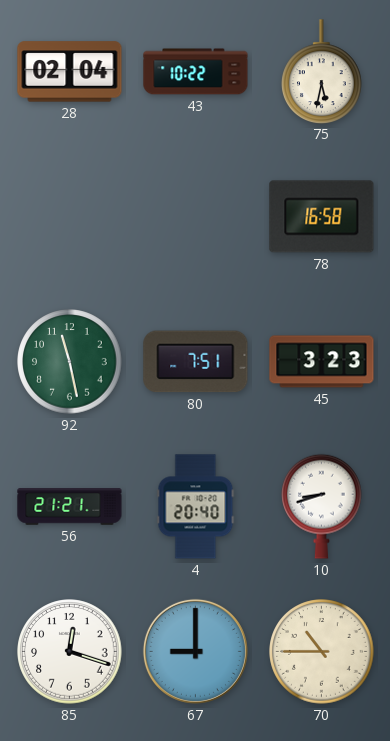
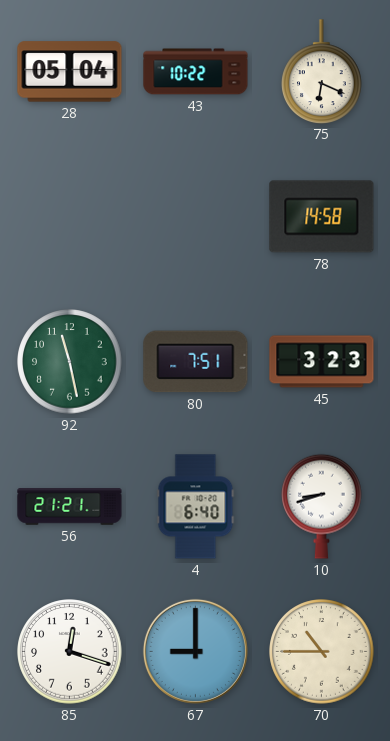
28: 02:04 -> 05:04 (70, 72)
75: 5:32 -> 6:19 (322, 71)
78: 16:58 -> 14:58 (322, 217)
4: 20:40 -> 6:40 (196, 507)
